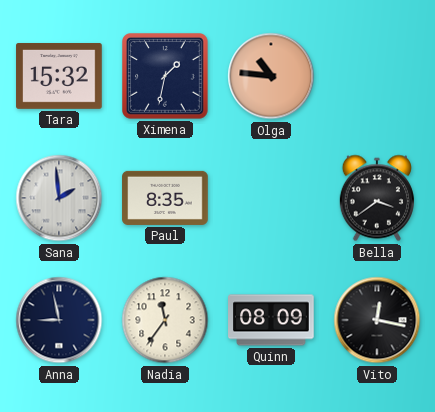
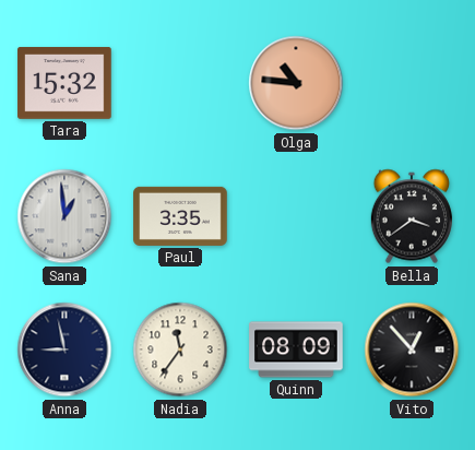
Ximena: 1:32 -> none (166, 77)
Sana: 1:59 -> 12:59 (64, 216)
Paul: 8:35 -> 3:35 (180, 216)
Vito: 12:17 -> 12:53 (412, 350)
